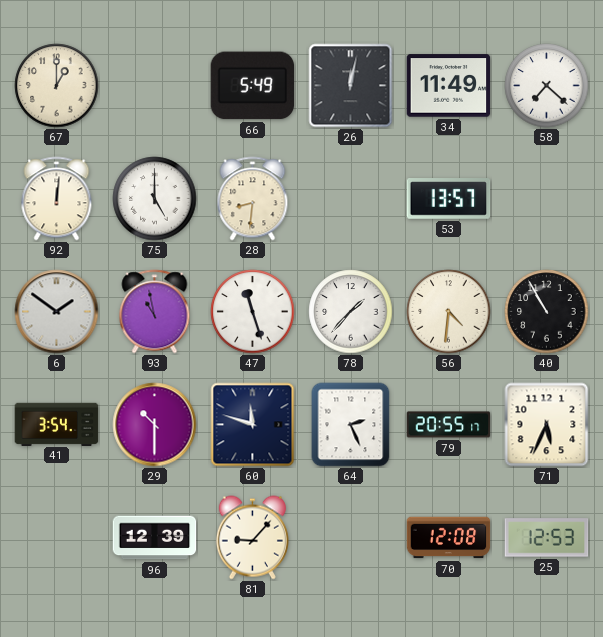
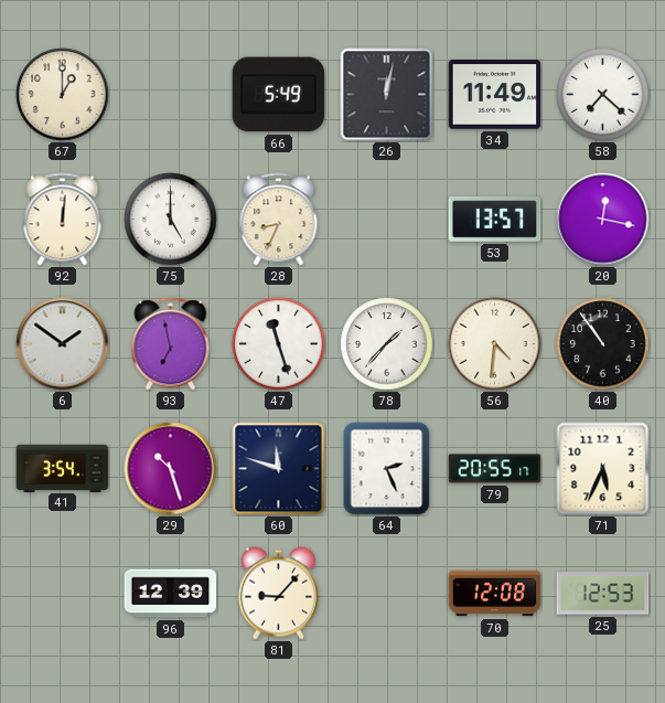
28: 8:31 -> 8:34 (279, 220)
20: none -> 12:17 (603, 220)
93: 10:58 -> 6:58 (171, 344)
40: 10:55 -> 10:54 (603, 344)
29: 10:30 -> 10:27 (171, 469)
